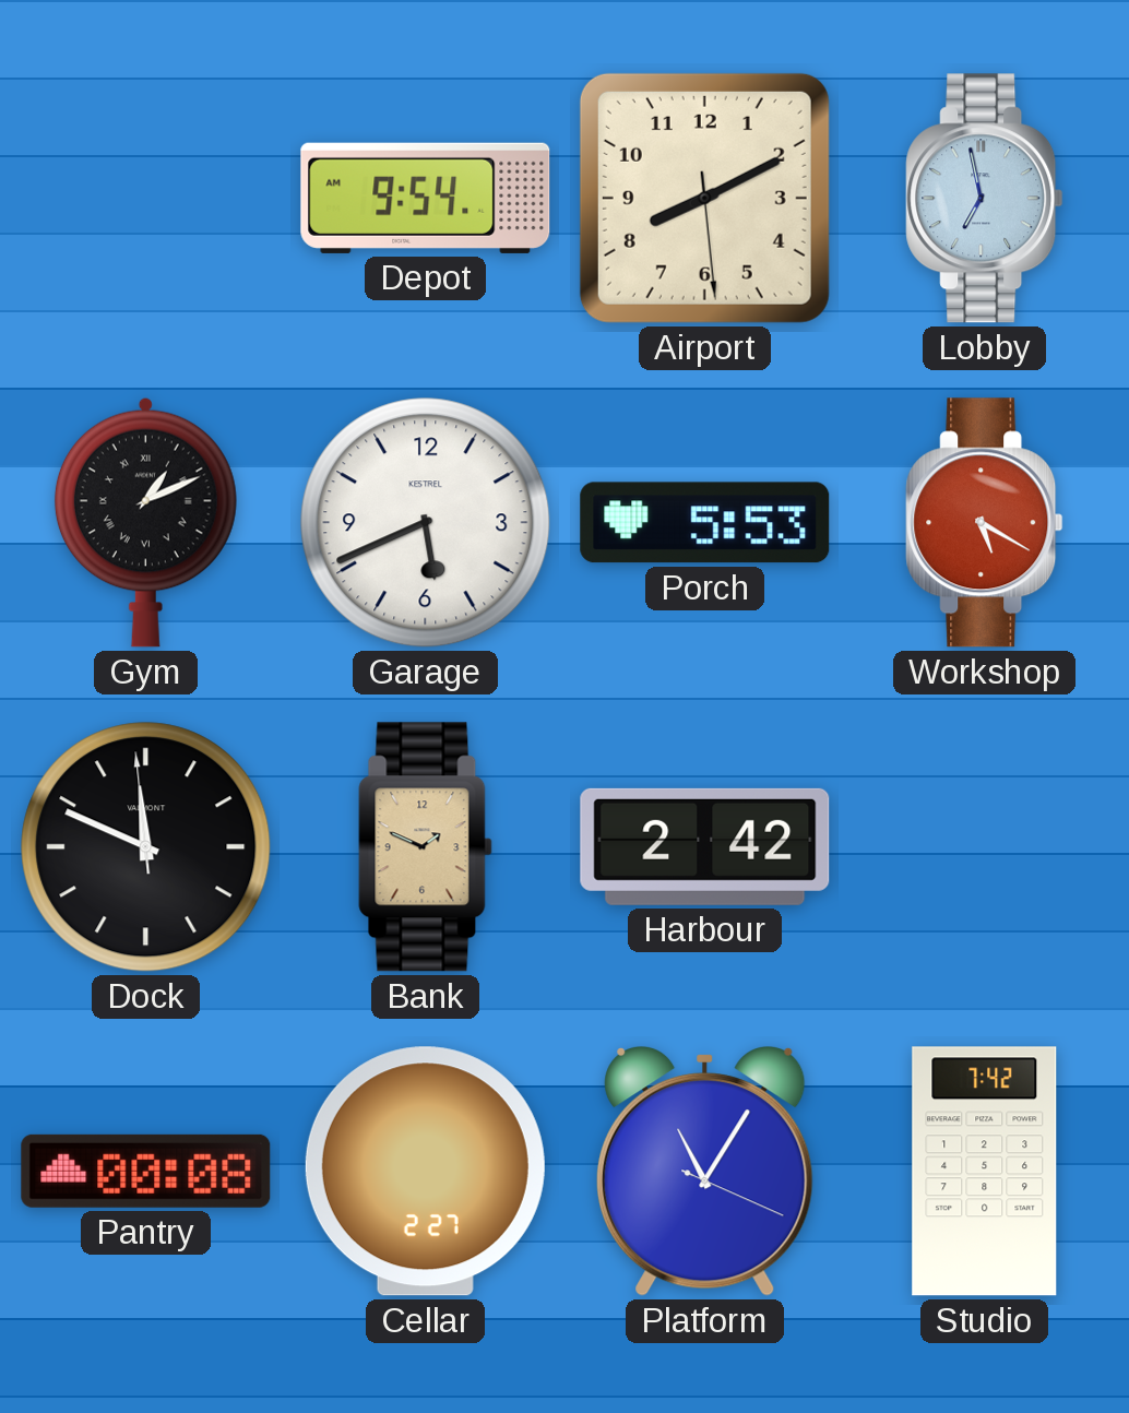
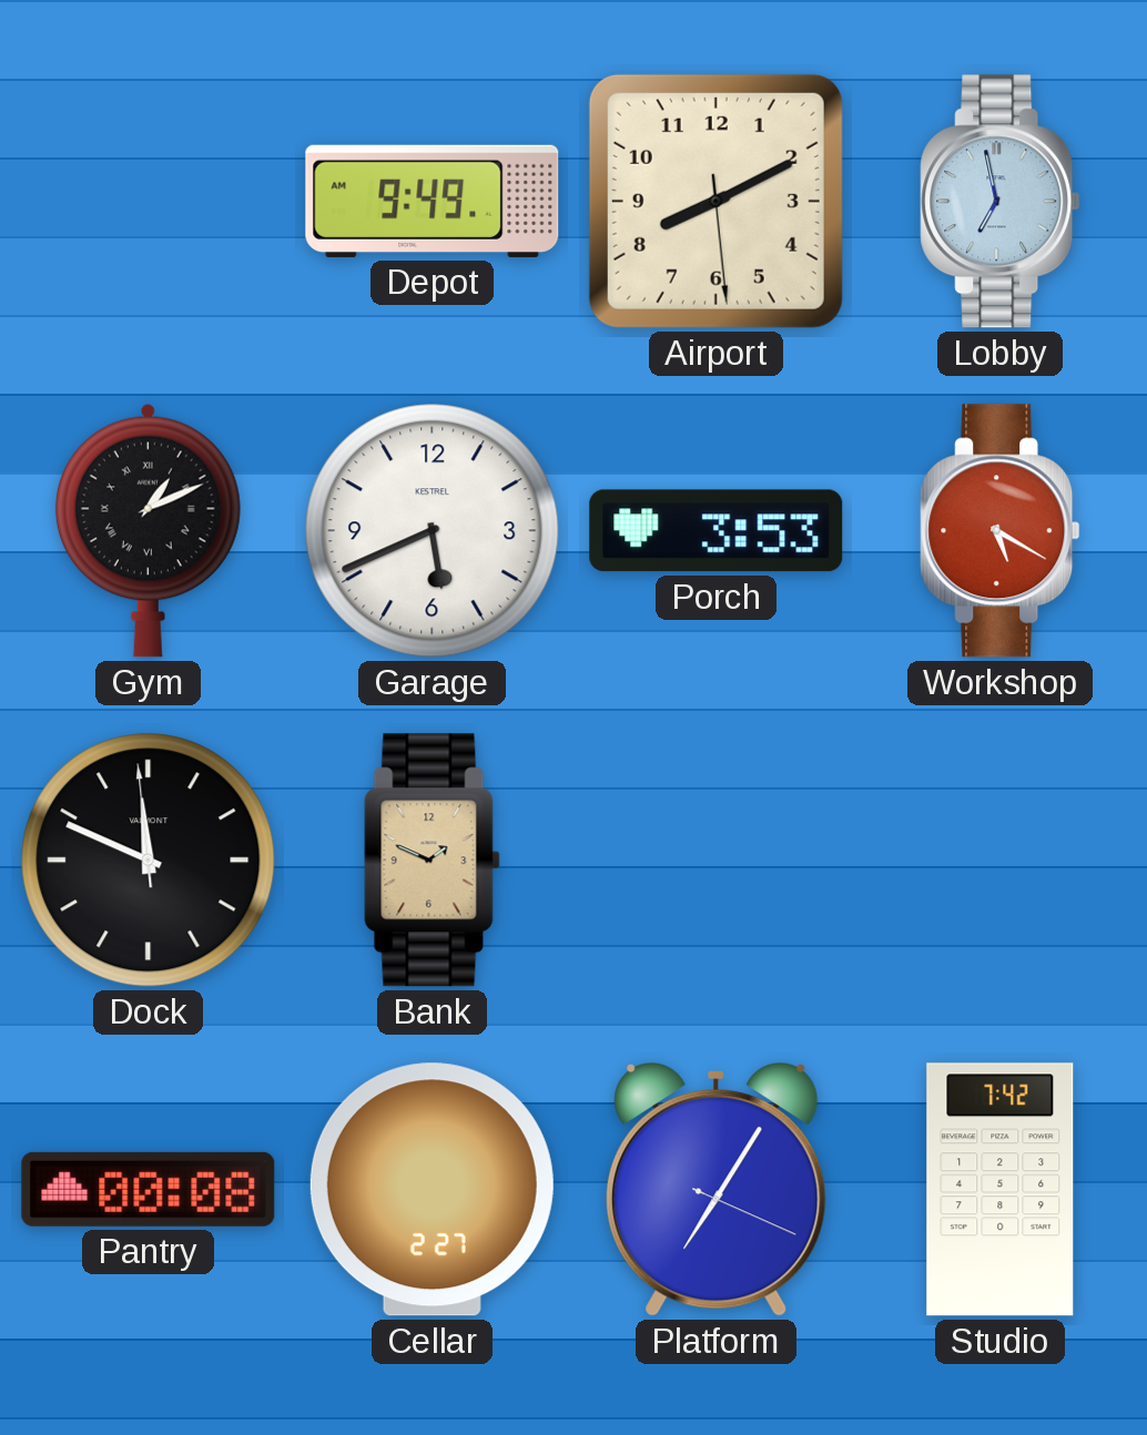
Depot: 9:54 -> 9:49 (433, 201)
Porch: 5:53 -> 3:53 (717, 531)
Harbour: 2:42 -> none (705, 846)
Platform: 11:05 -> 7:05 (717, 1190)
